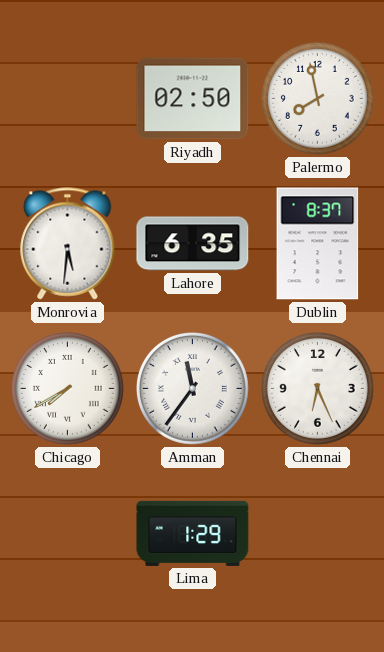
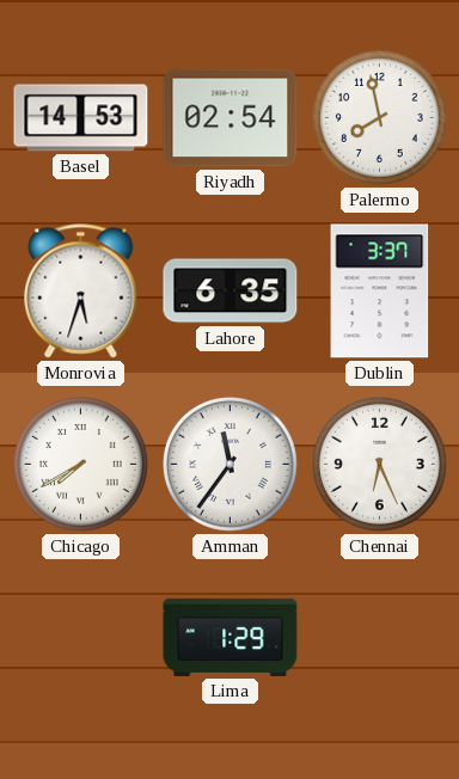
Basel: none -> 14:53 (81, 118)
Riyadh: 02:50 -> 02:54 (231, 118)
Monrovia: 5:31 -> 5:33 (81, 292)
Dublin: 8:37 -> 3:37 (380, 292)
